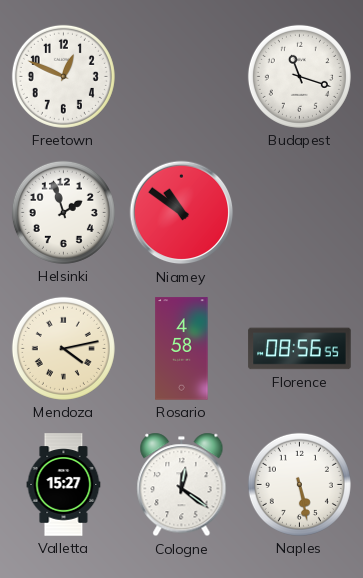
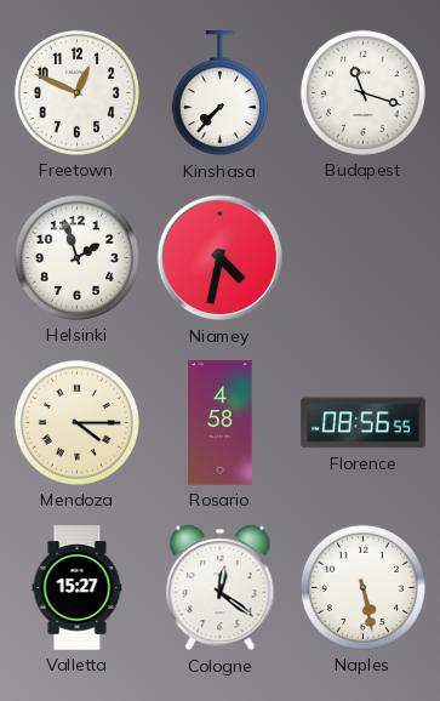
Kinshasa: none -> 7:37 (219, 93)
Niamey: 10:51 -> 4:32 (221, 258)
Mendoza: 4:13 -> 4:15 (76, 422)
